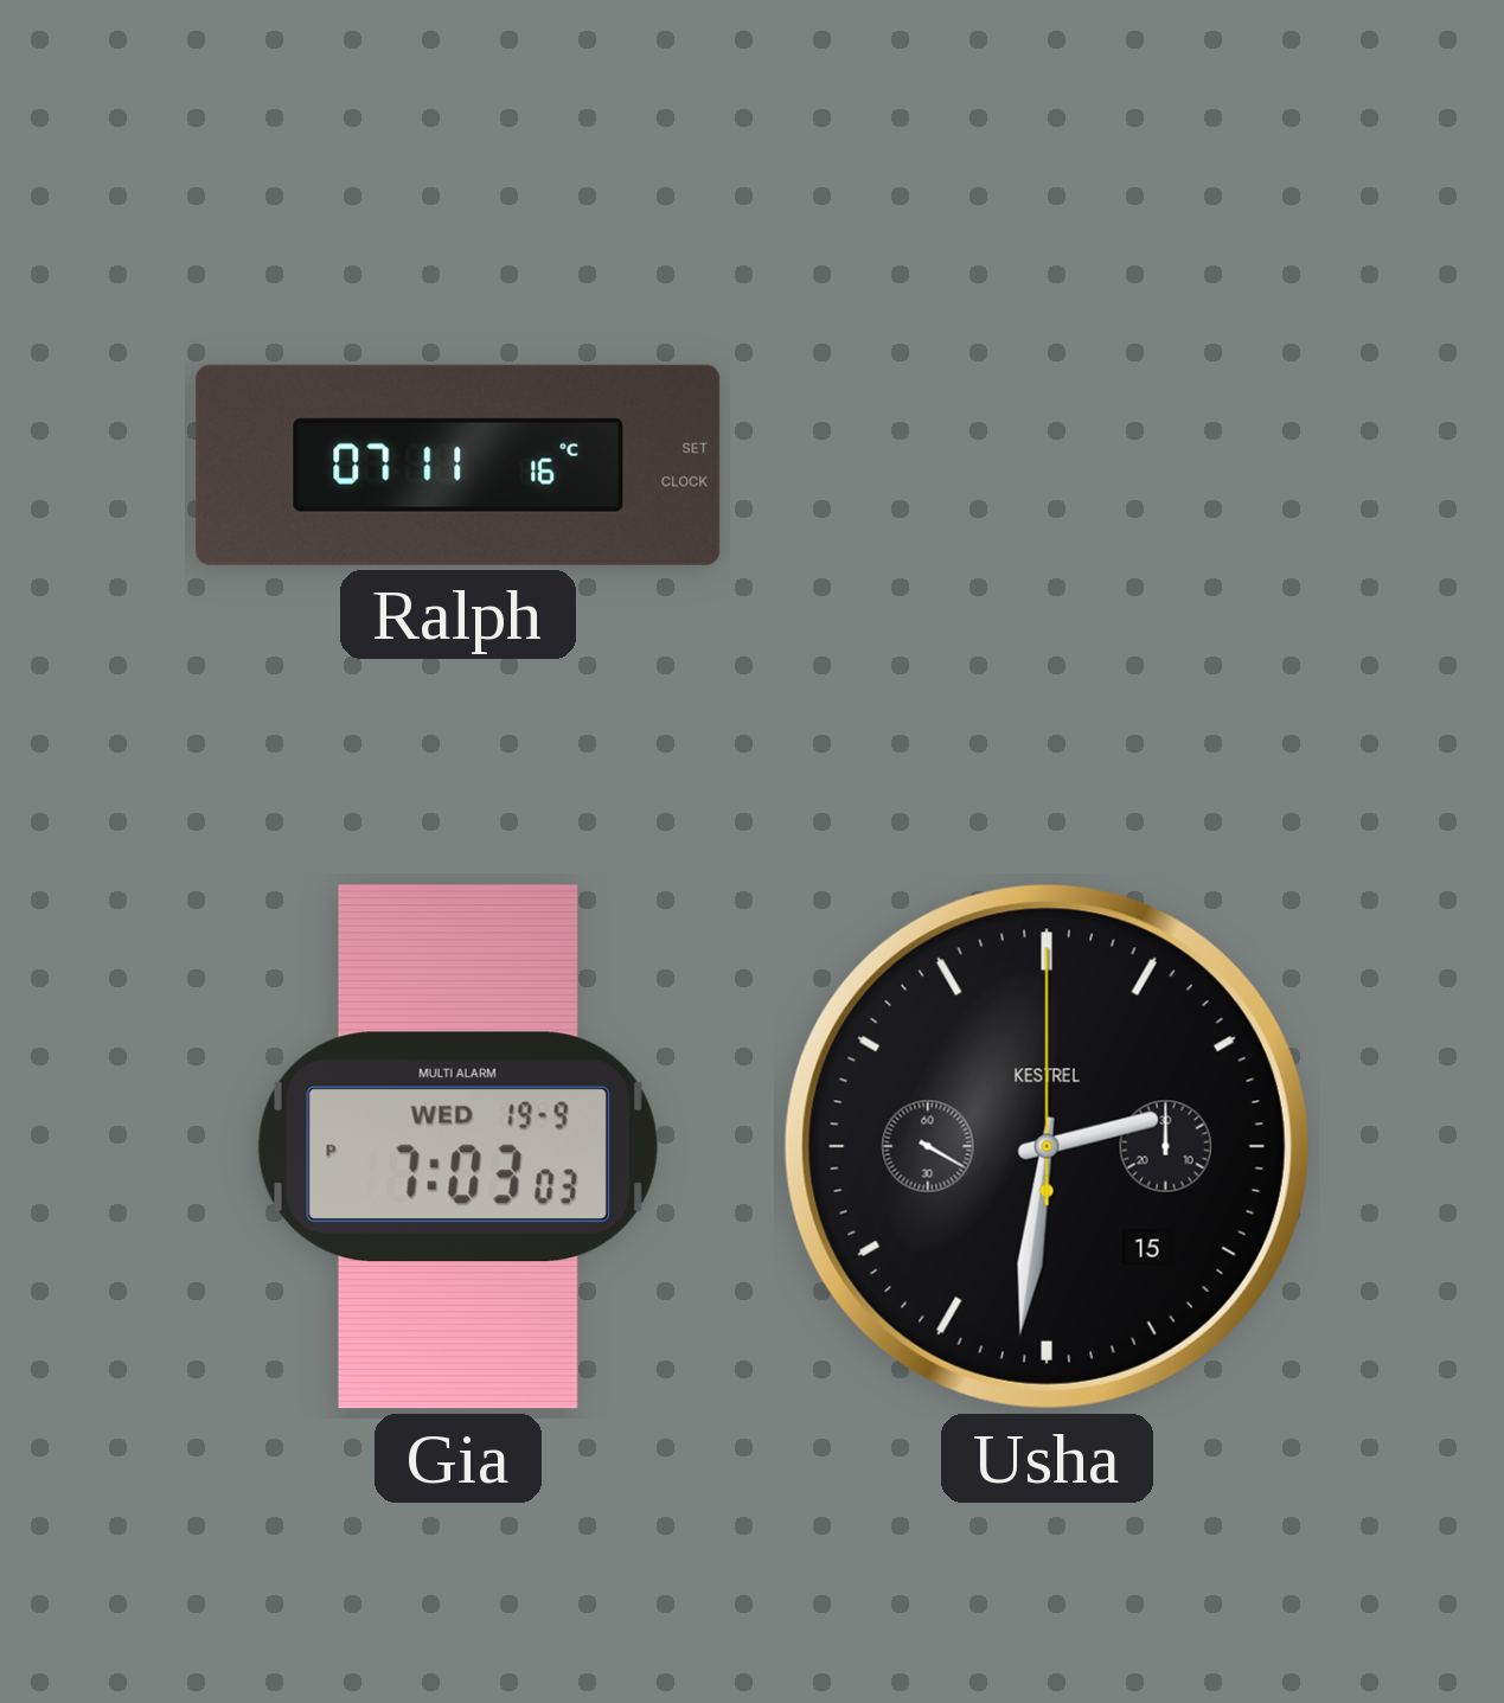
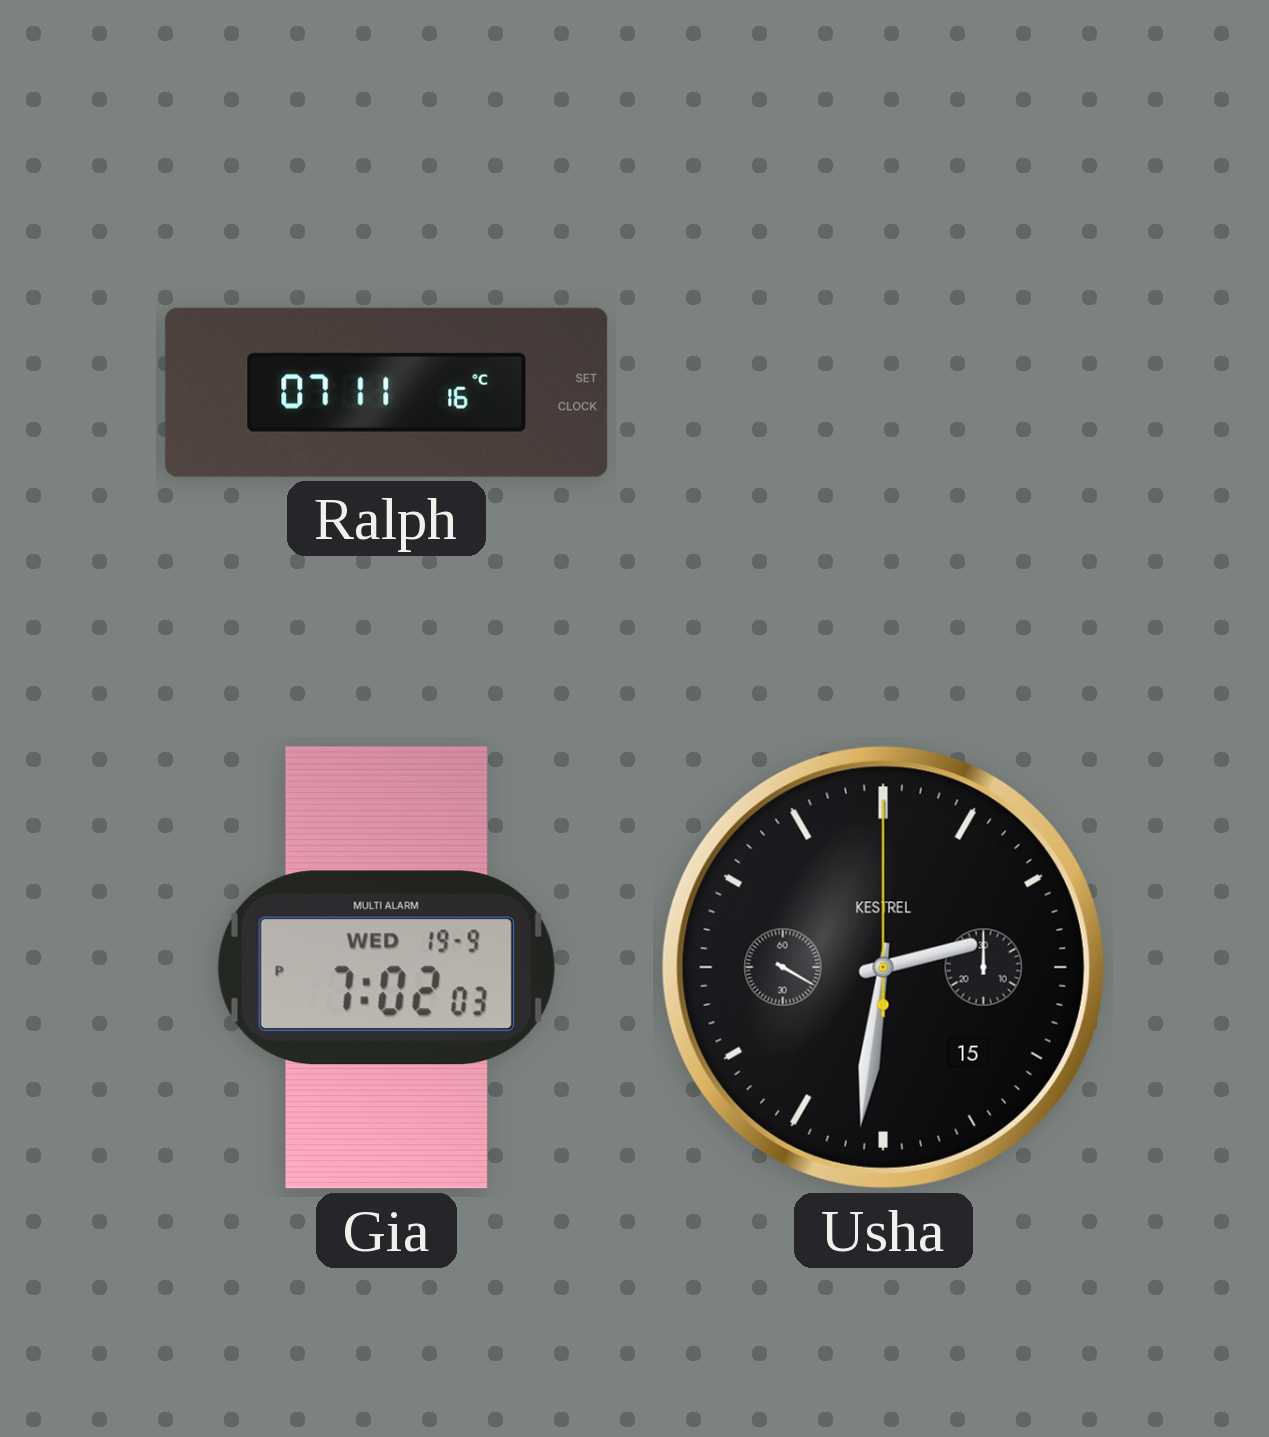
Gia: 7:03 -> 7:02 (386, 968)
